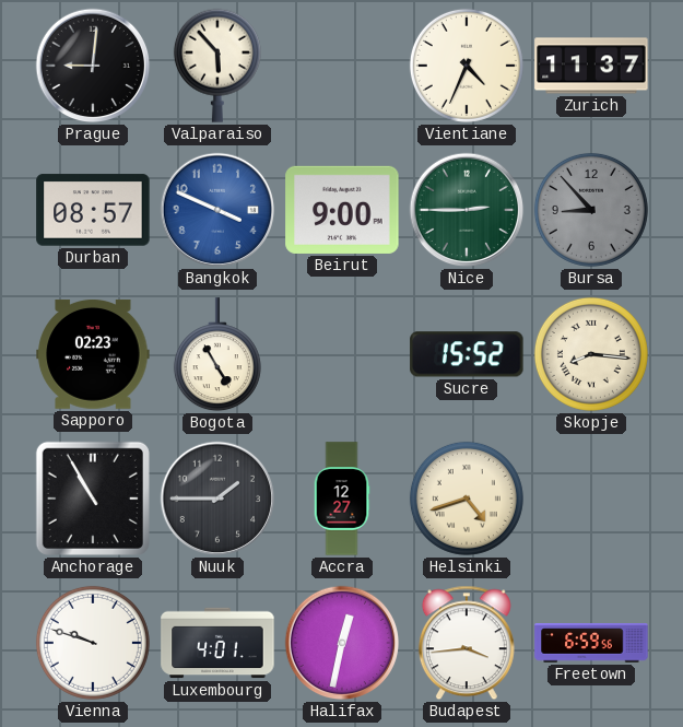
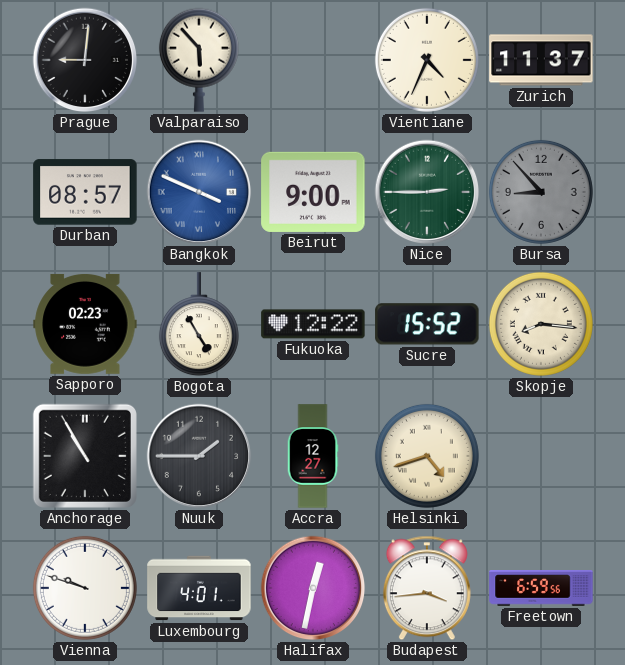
Bangkok numerals: Arabic -> Roman (199, 192)
Fukuoka: none -> 12:22 (313, 324)
